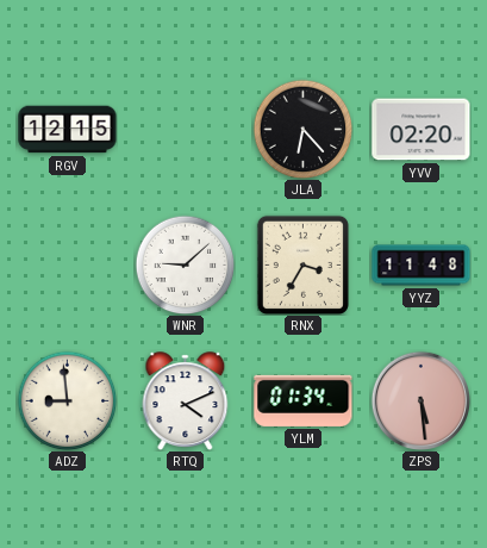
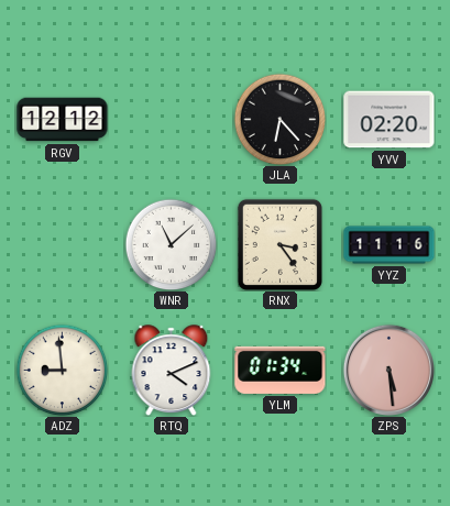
RGV: 12:15 -> 12:12 (63, 120)
WNR: 9:08 -> 11:08 (171, 244)
RNX: 3:35 -> 3:24 (279, 244)
YYZ: 11:48 -> 11:16 (389, 245)
